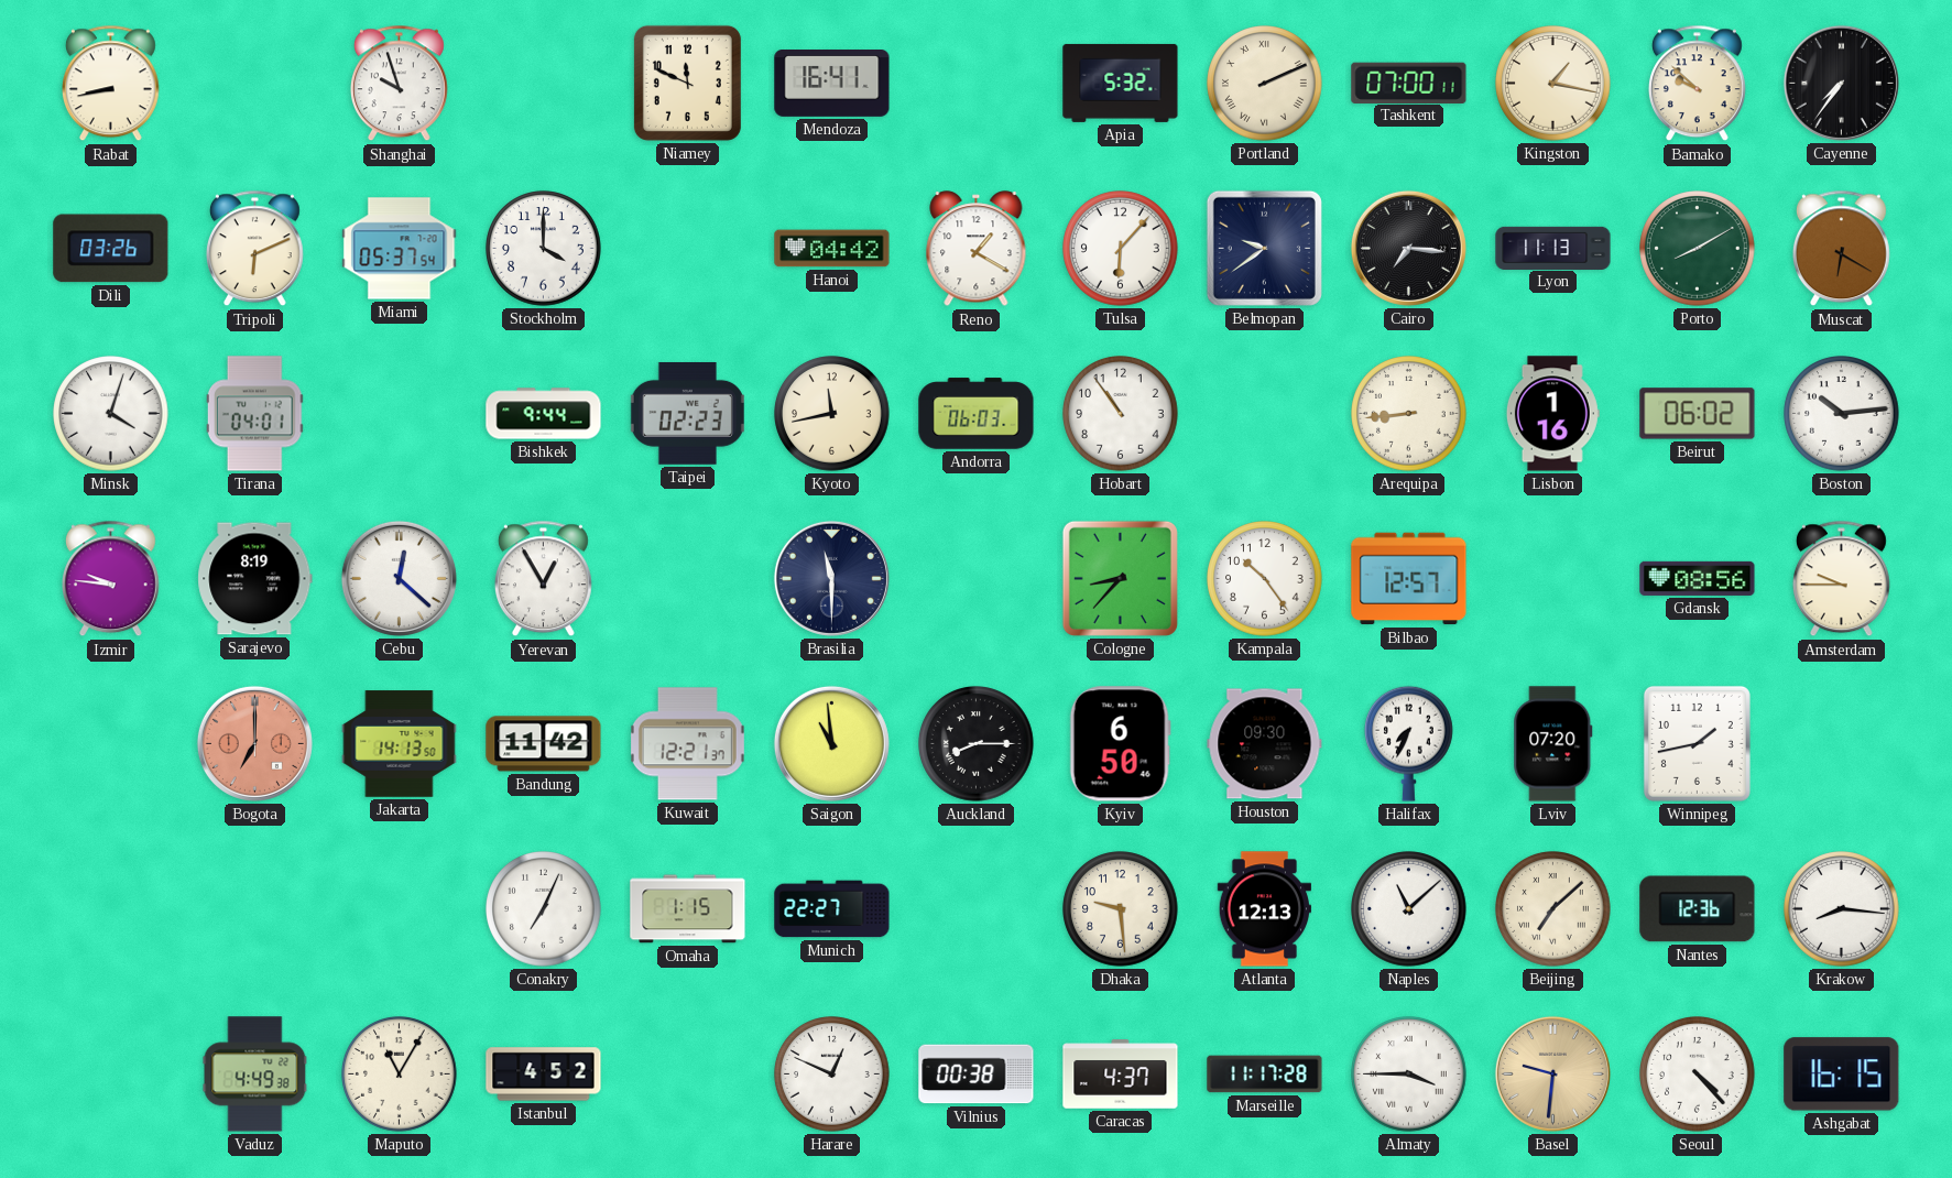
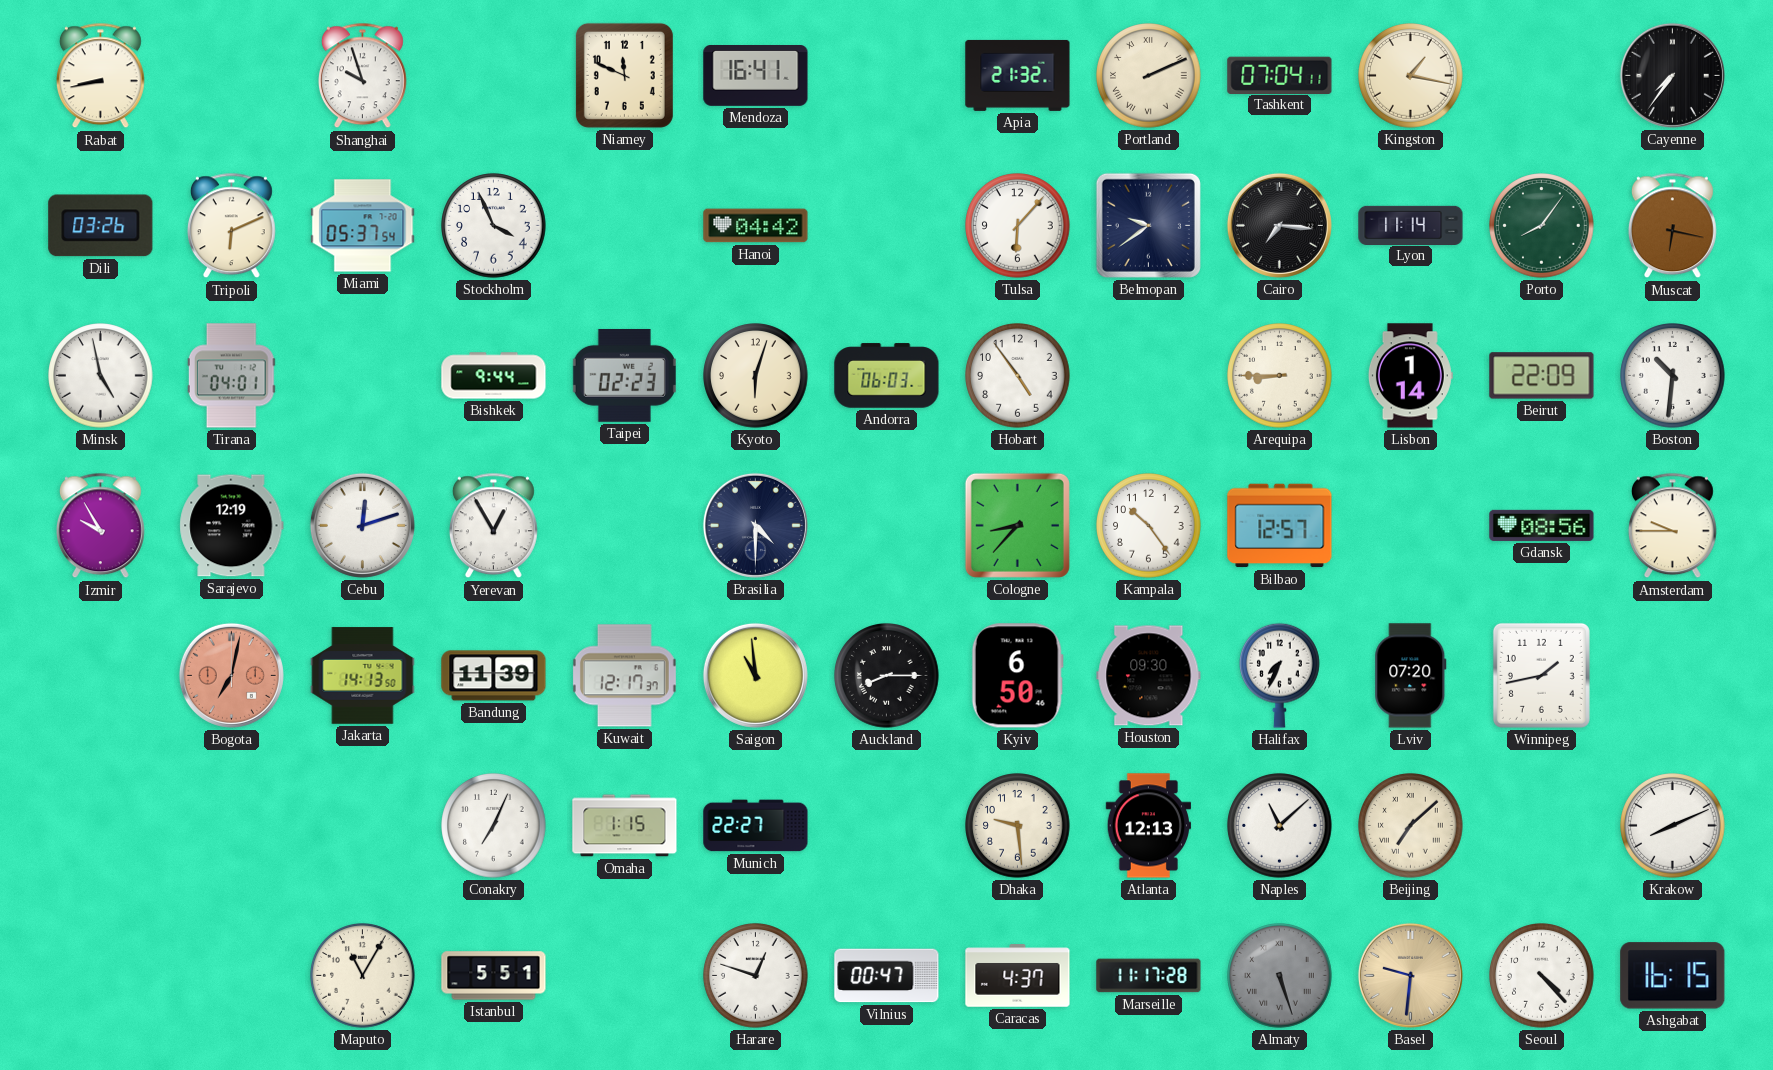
Apia: 5:32 -> 21:32 (1018, 75)
Tashkent: 07:00 -> 07:04 (1280, 75)
Bamako: 9:52 -> none (1697, 84)
Stockholm: 4:00 -> 3:56 (494, 226)
Reno: 1:20 -> none (977, 249)
Lyon: 11:13 -> 11:14 (1411, 225)
Porto: 8:10 -> 8:06 (1542, 226)
Muscat: 6:20 -> 6:17 (1672, 226)
Minsk: 4:03 -> 4:58 (101, 376)
Kyoto: 11:43 -> 6:03 (756, 376)
Hobart: 10:54 -> 4:54 (1018, 376)
Arequipa: 8:44 -> 8:45 (1280, 376)
Lisbon: 1:16 -> 1:14 (1410, 376)
Beirut: 06:02 -> 22:09 (1542, 376)
Boston: 10:14 -> 10:31 (1673, 376)
Izmir: 9:46 -> 9:55 (100, 526)
Sarajevo: 8:19 -> 12:19 (232, 526)
Cebu: 12:22 -> 12:12 (362, 525)
Brasilia: 11:30 -> 4:30 (755, 525)
Bogota: 7:00 -> 7:02 (231, 675)
Bandung: 11:42 -> 11:39 (494, 676)
Kuwait: 12:21 -> 12:17 (624, 676)
Nantes: 12:36 -> none (1698, 909)
Krakow: 8:16 -> 8:11 (1673, 826)
Vaduz: 4:49 -> none (255, 1075)
Istanbul: 4:52 -> 5:51 (494, 976)
Harare: 12:49 -> 12:48 (756, 976)
Vilnius: 00:38 -> 00:47 (887, 976)
Almaty: 3:45 -> 5:27 (1280, 976)
Almaty dial: white -> grey (1280, 976)
